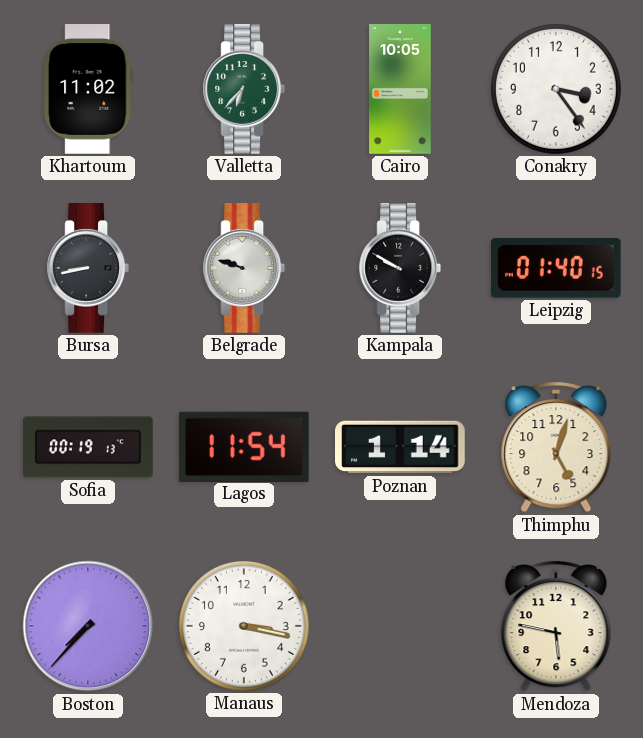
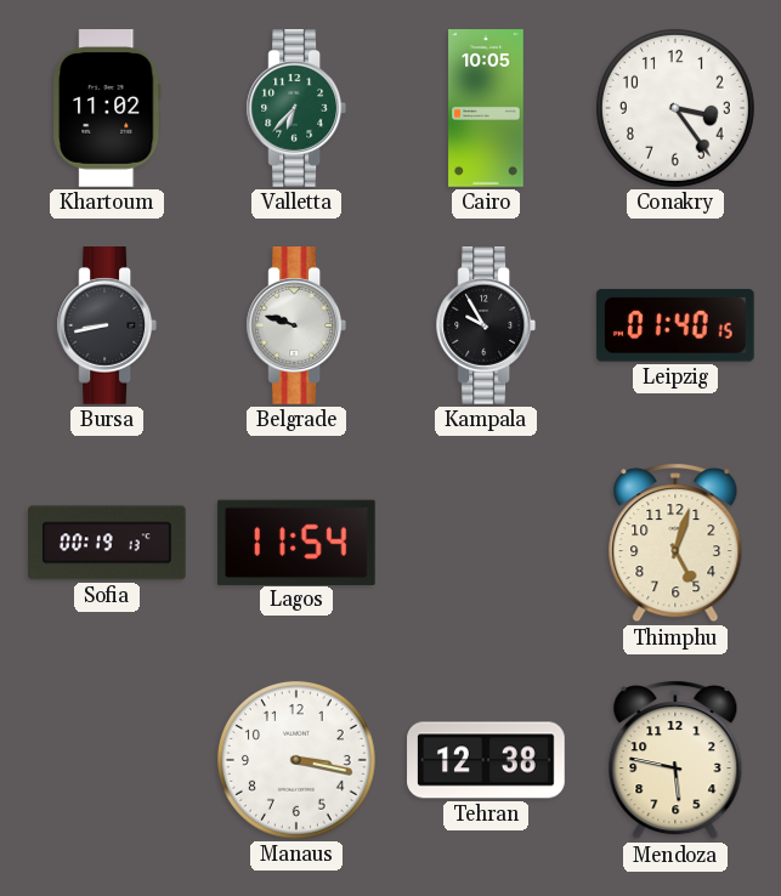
Kampala: 9:50 -> 9:55 (485, 327)
Poznan: 1:14 -> none (400, 447)
Boston: 7:37 -> none (88, 626)
Tehran: none -> 12:38 (486, 760)
